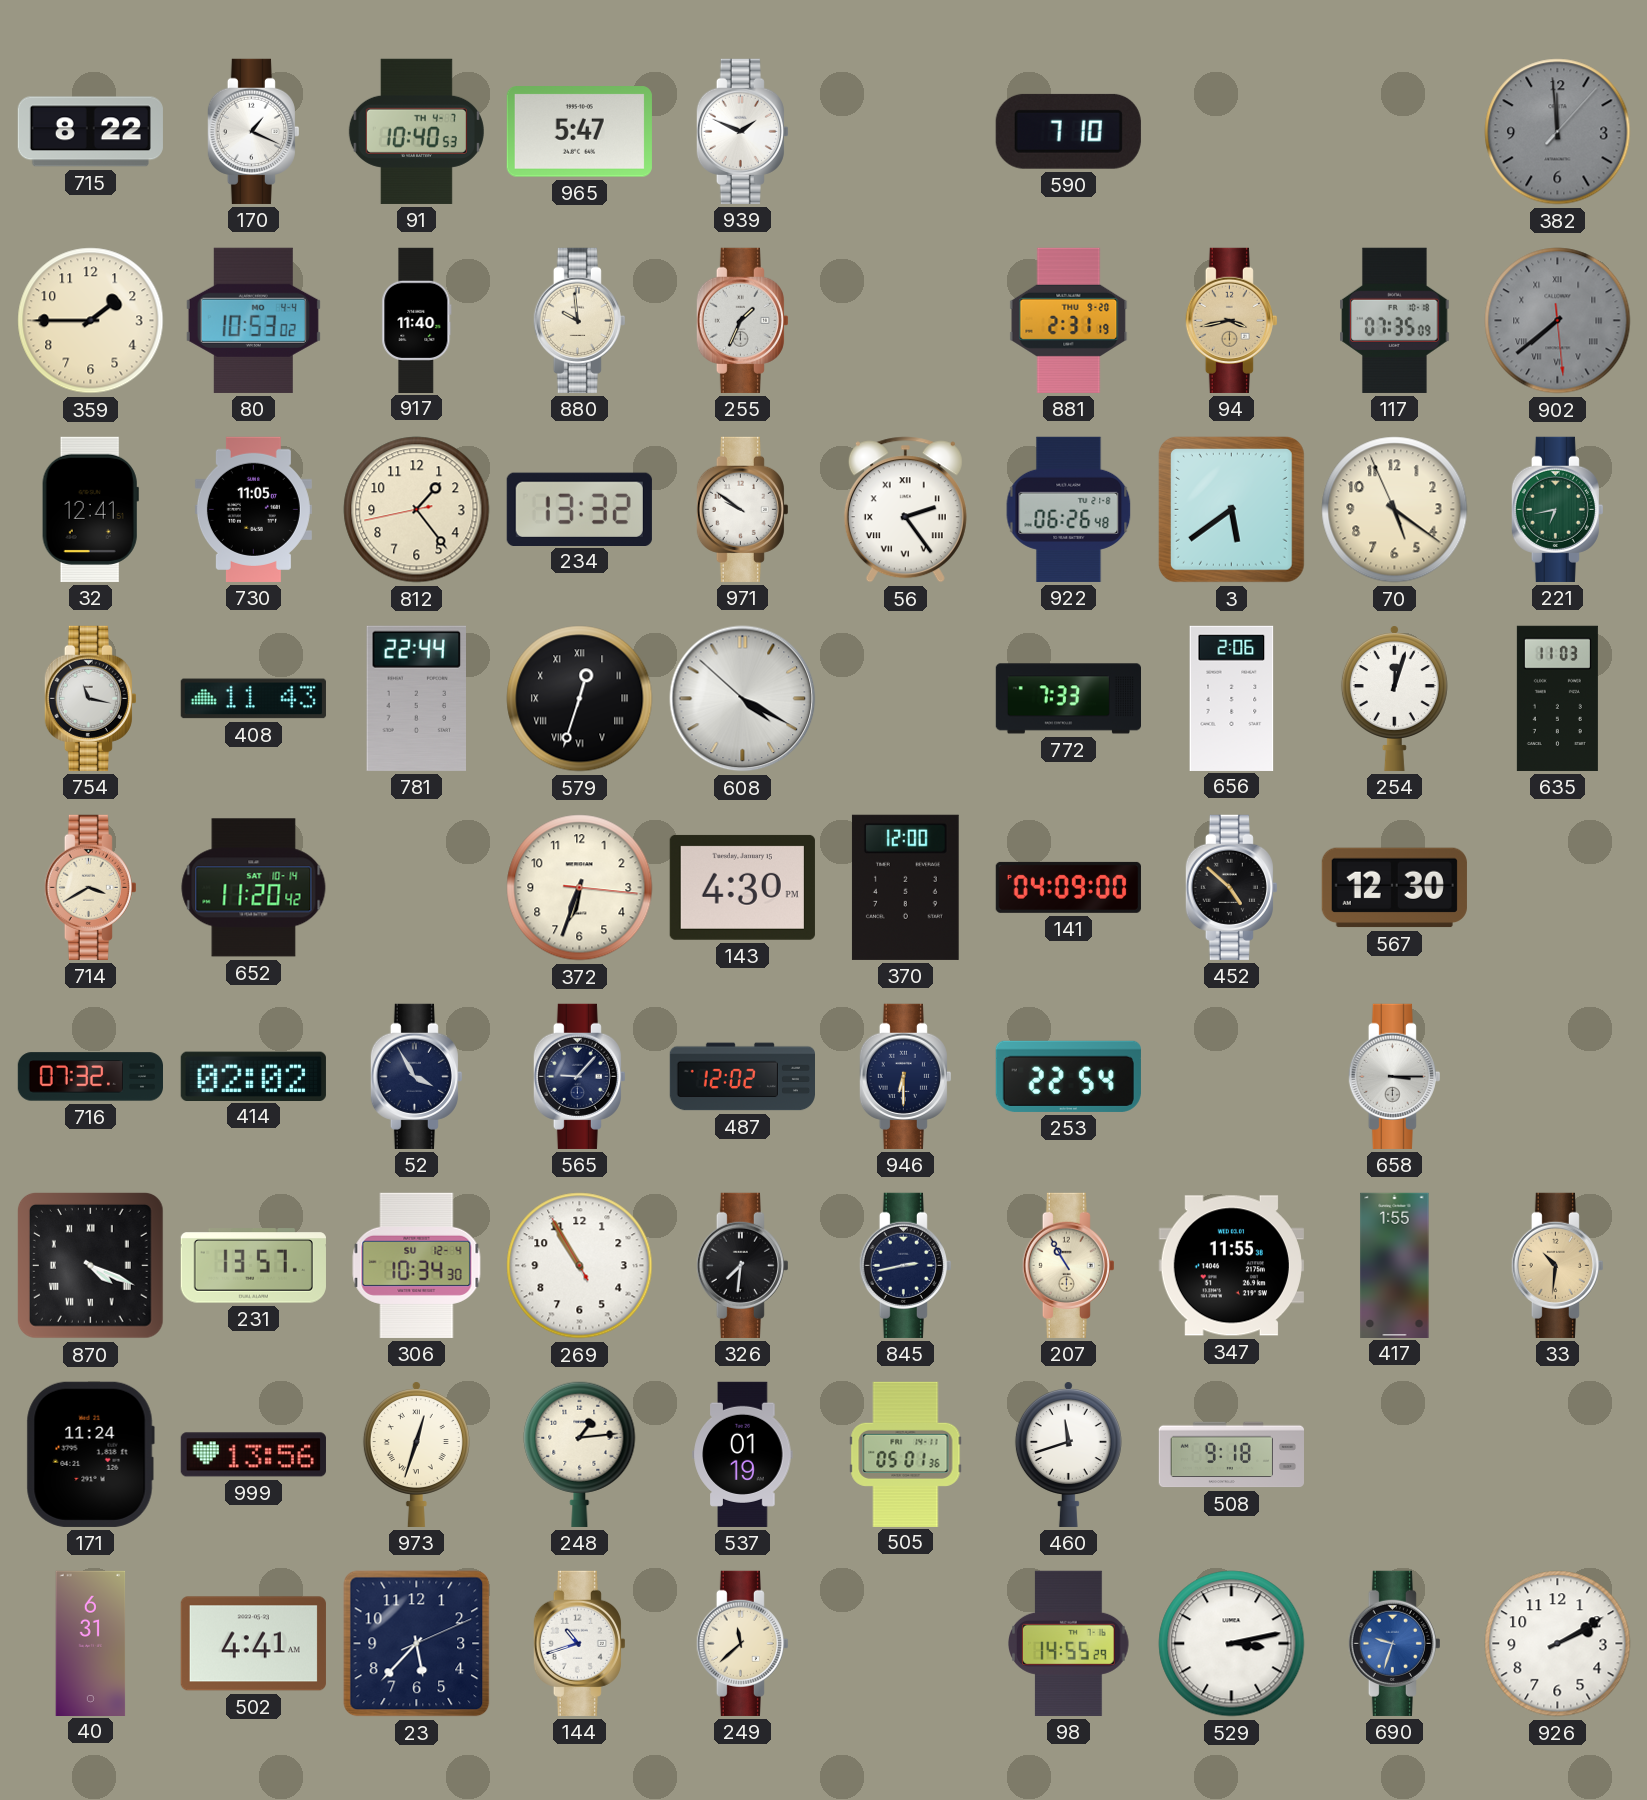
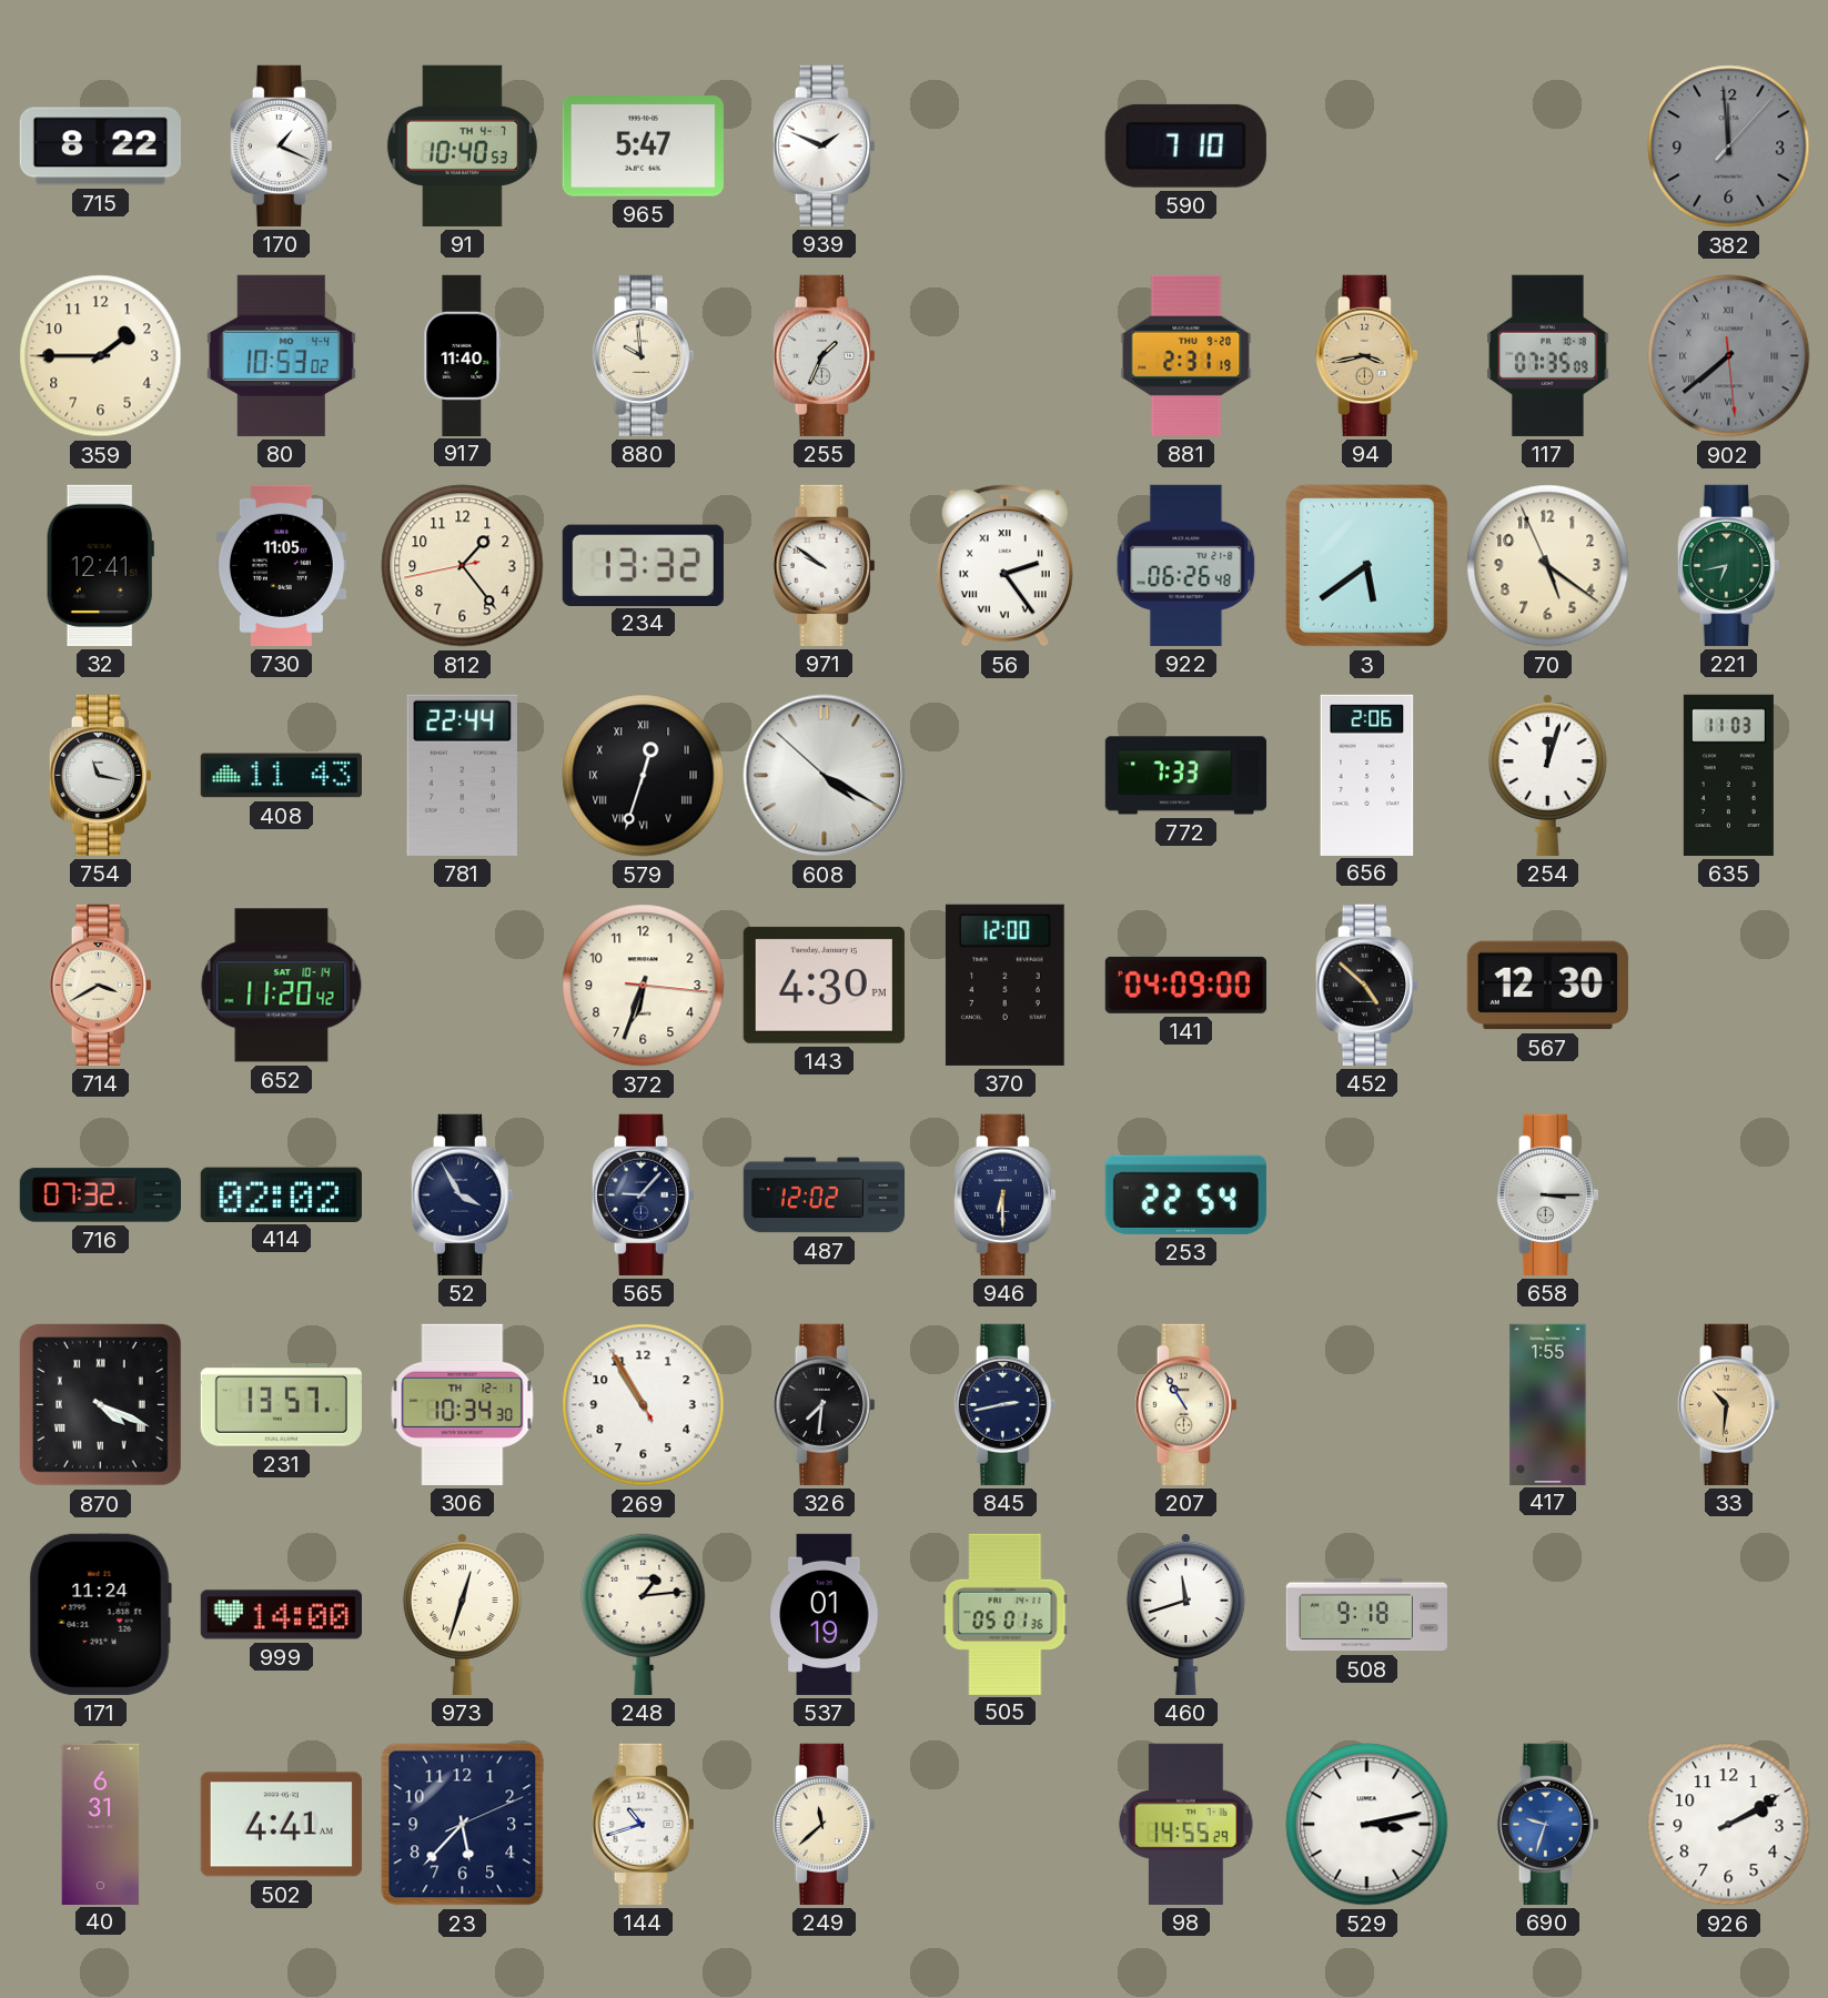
306 date: SU 12-4 -> TH 12-1 (463, 1404)
347: 11:55 -> none (1231, 1266)
999: 13:56 -> 14:00 (281, 1615)
